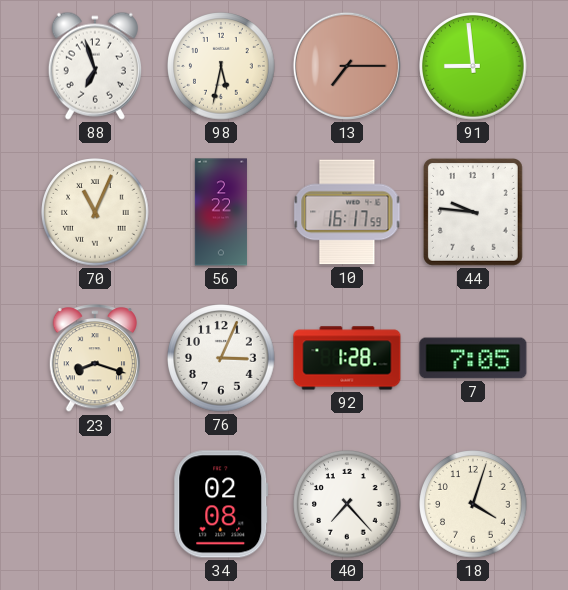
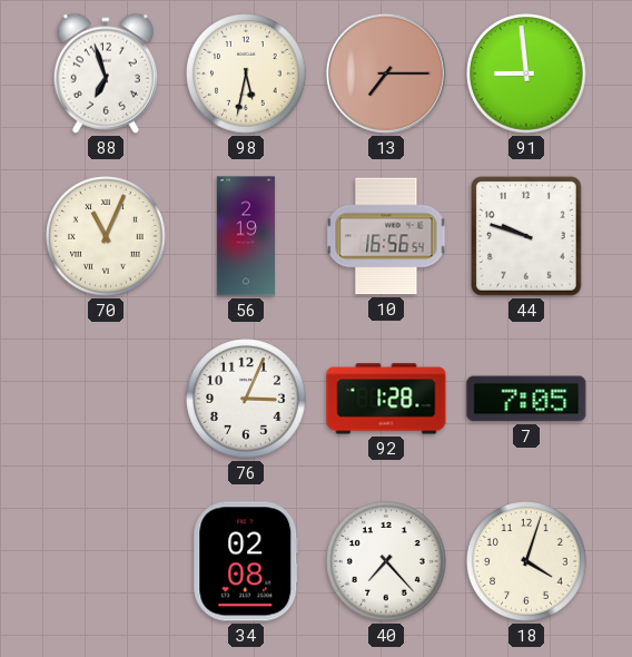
56: 2:22 -> 2:19 (245, 236)
10: 16:17 -> 16:56 (386, 236)
44: 9:46 -> 9:48 (526, 236)
23: 8:18 -> none (94, 359)
